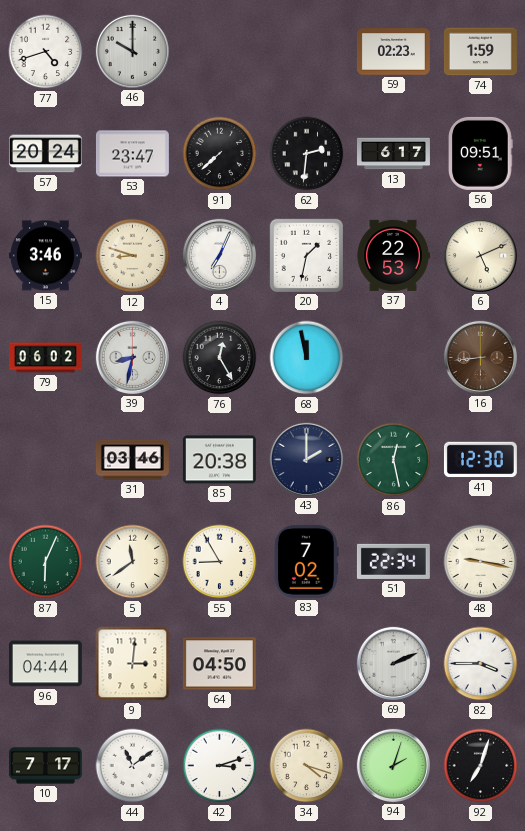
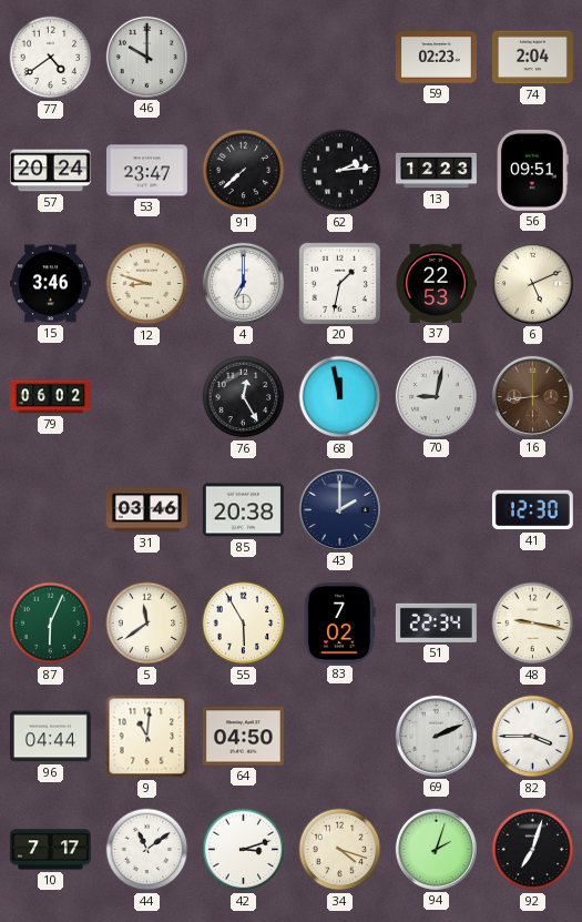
77: 4:42 -> 4:39 (51, 58)
74: 1:59 -> 2:04 (532, 58)
62: 2:31 -> 2:14 (340, 171)
13: 6:17 -> 12:23 (437, 171)
4: 7:04 -> 7:00 (243, 283)
39: 8:32 -> none (132, 357)
70: none -> 9:02 (436, 396)
86: 12:28 -> none (394, 460)
55: 8:55 -> 5:55 (244, 624)
9: 3:01 -> 11:01 (147, 737)
